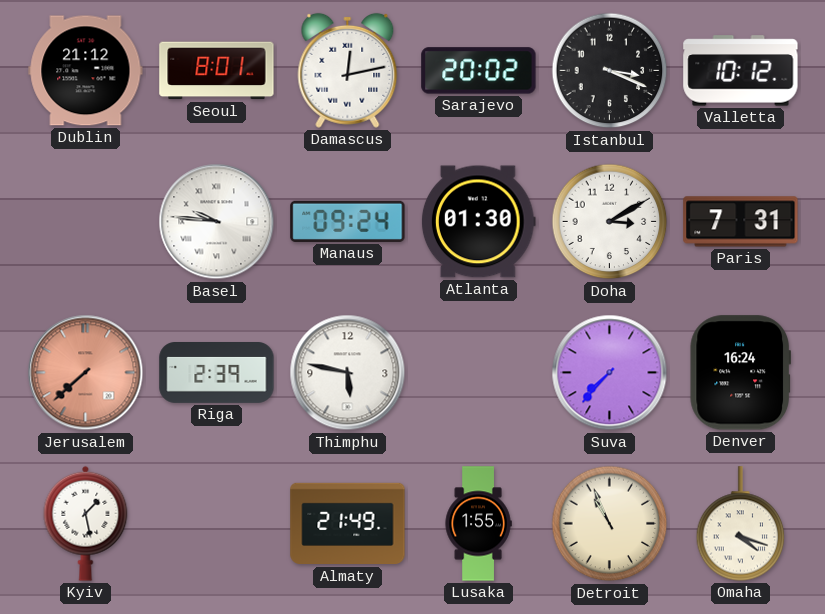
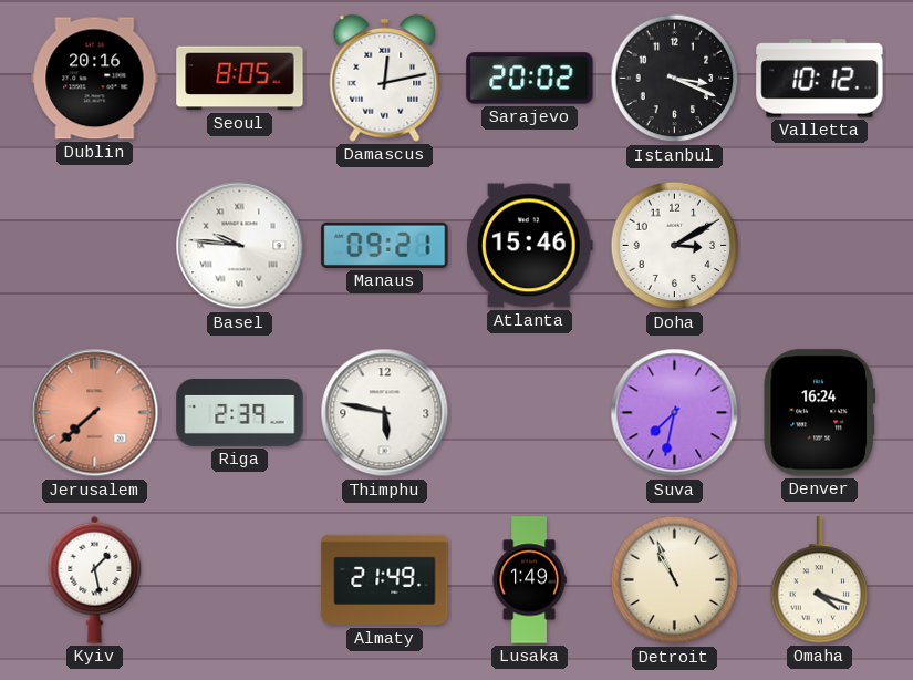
Dublin: 21:12 -> 20:16 (95, 79)
Seoul: 8:01 -> 8:05 (240, 79)
Manaus: 09:24 -> 09:21 (385, 245)
Atlanta: 01:30 -> 15:46 (529, 246)
Paris: 7:31 -> none (741, 222)
Suva: 7:37 -> 7:32 (675, 413)
Lusaka: 1:55 -> 1:49 (529, 580)
